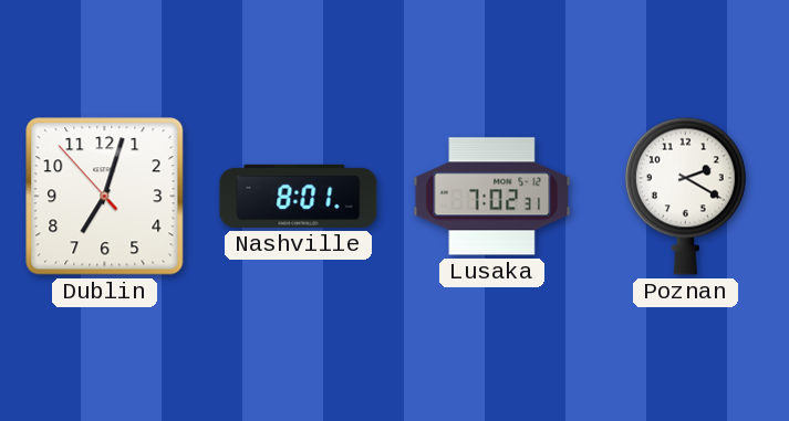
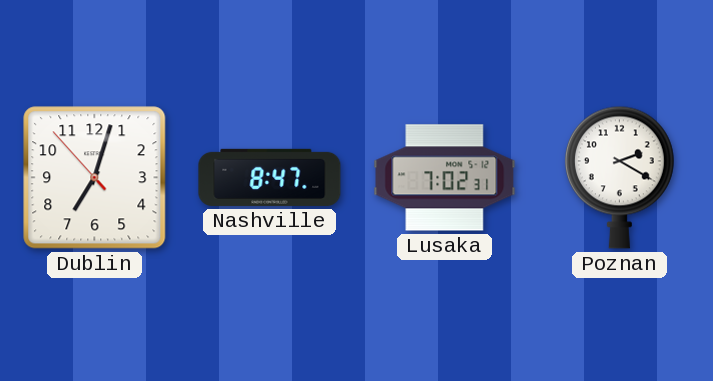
Nashville: 8:01 -> 8:47 (270, 177)
